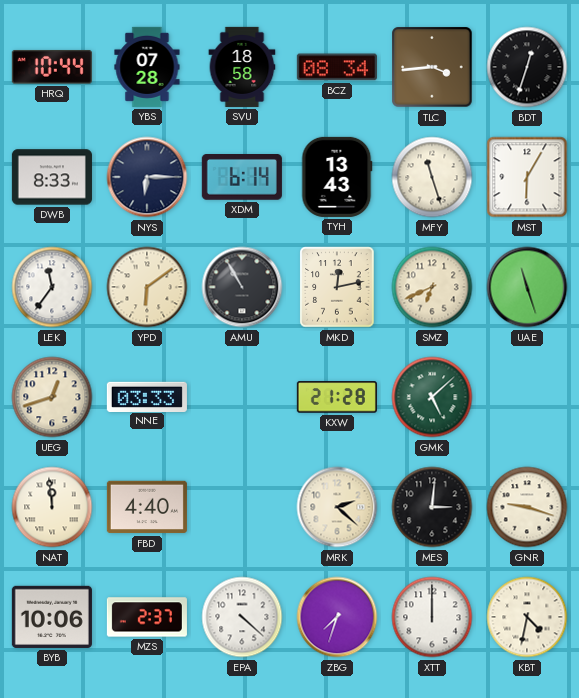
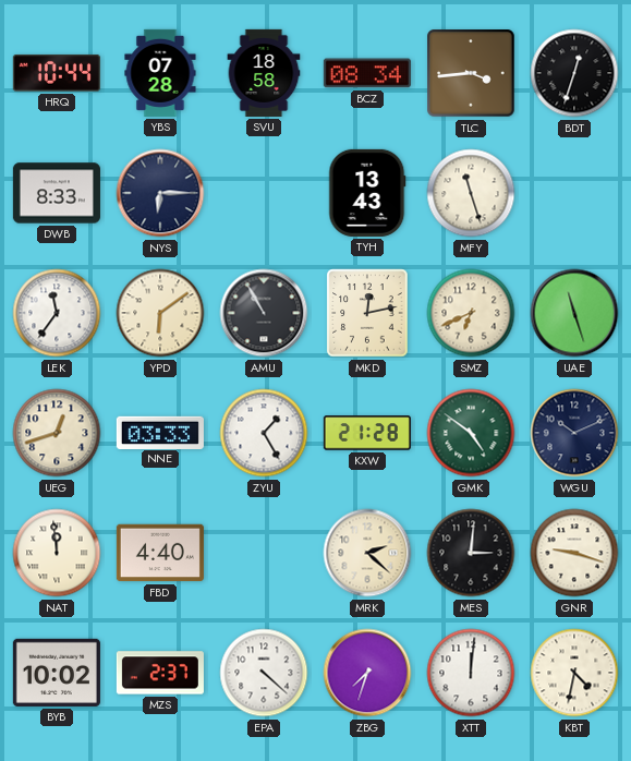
XDM: 6:14 -> none (242, 178)
MST: 6:05 -> none (527, 177)
ZYU: none -> 1:25 (264, 433)
GMK: 5:08 -> 4:51 (471, 433)
WGU: none -> 10:11 (574, 433)
BYB: 10:06 -> 10:02 (57, 673)
XTT: 12:00 -> 12:01 (471, 673)
